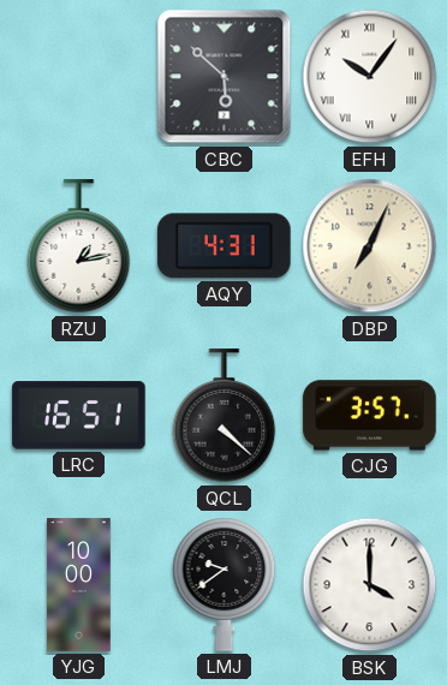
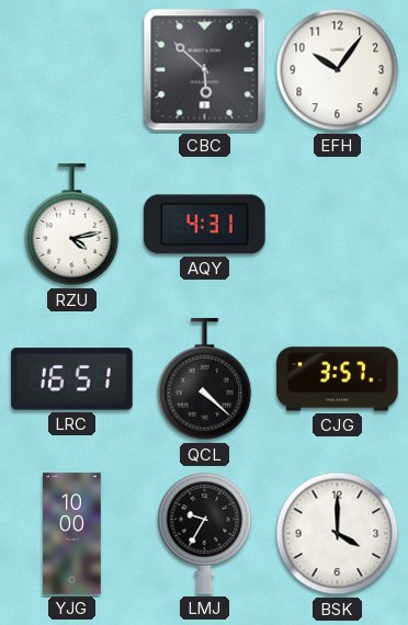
EFH numerals: Roman -> Arabic (338, 70)
RZU: 1:13 -> 4:13 (72, 225)
DBP: 7:04 -> none (370, 246)
LMJ: 9:39 -> 9:35 (205, 533)
